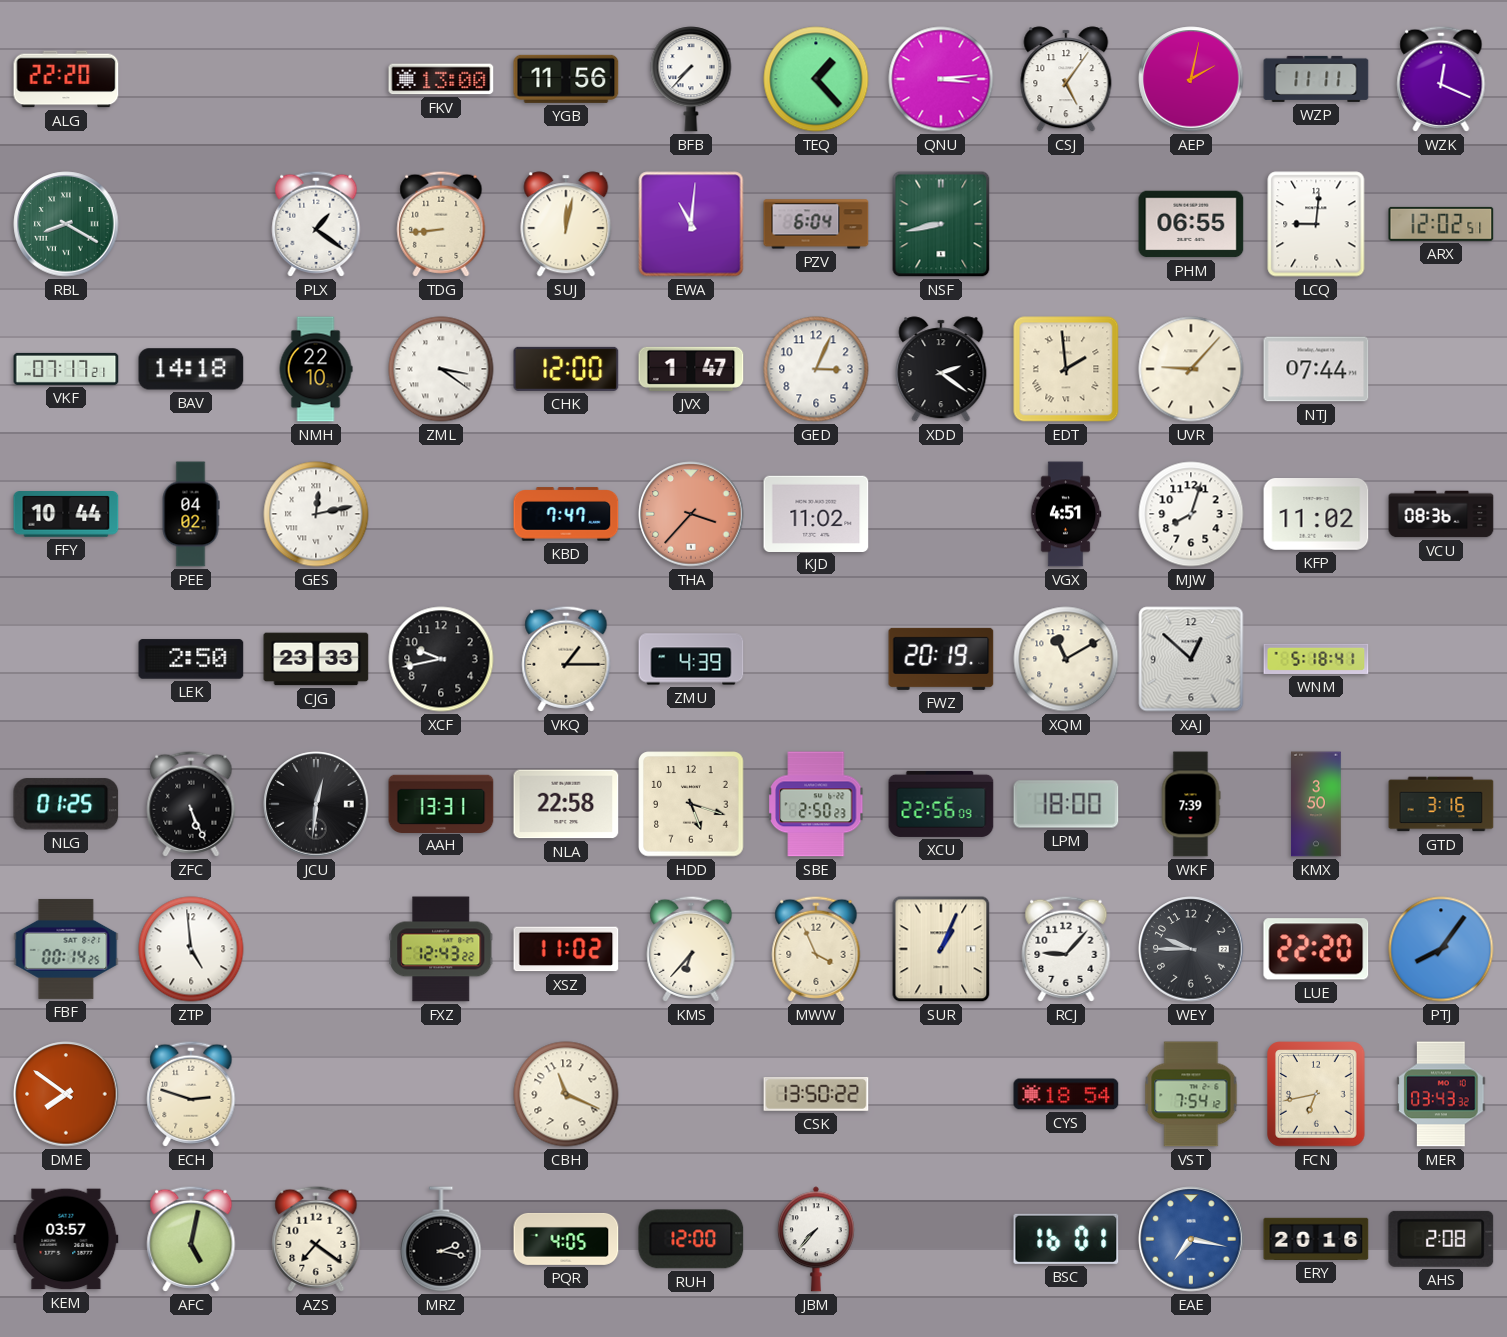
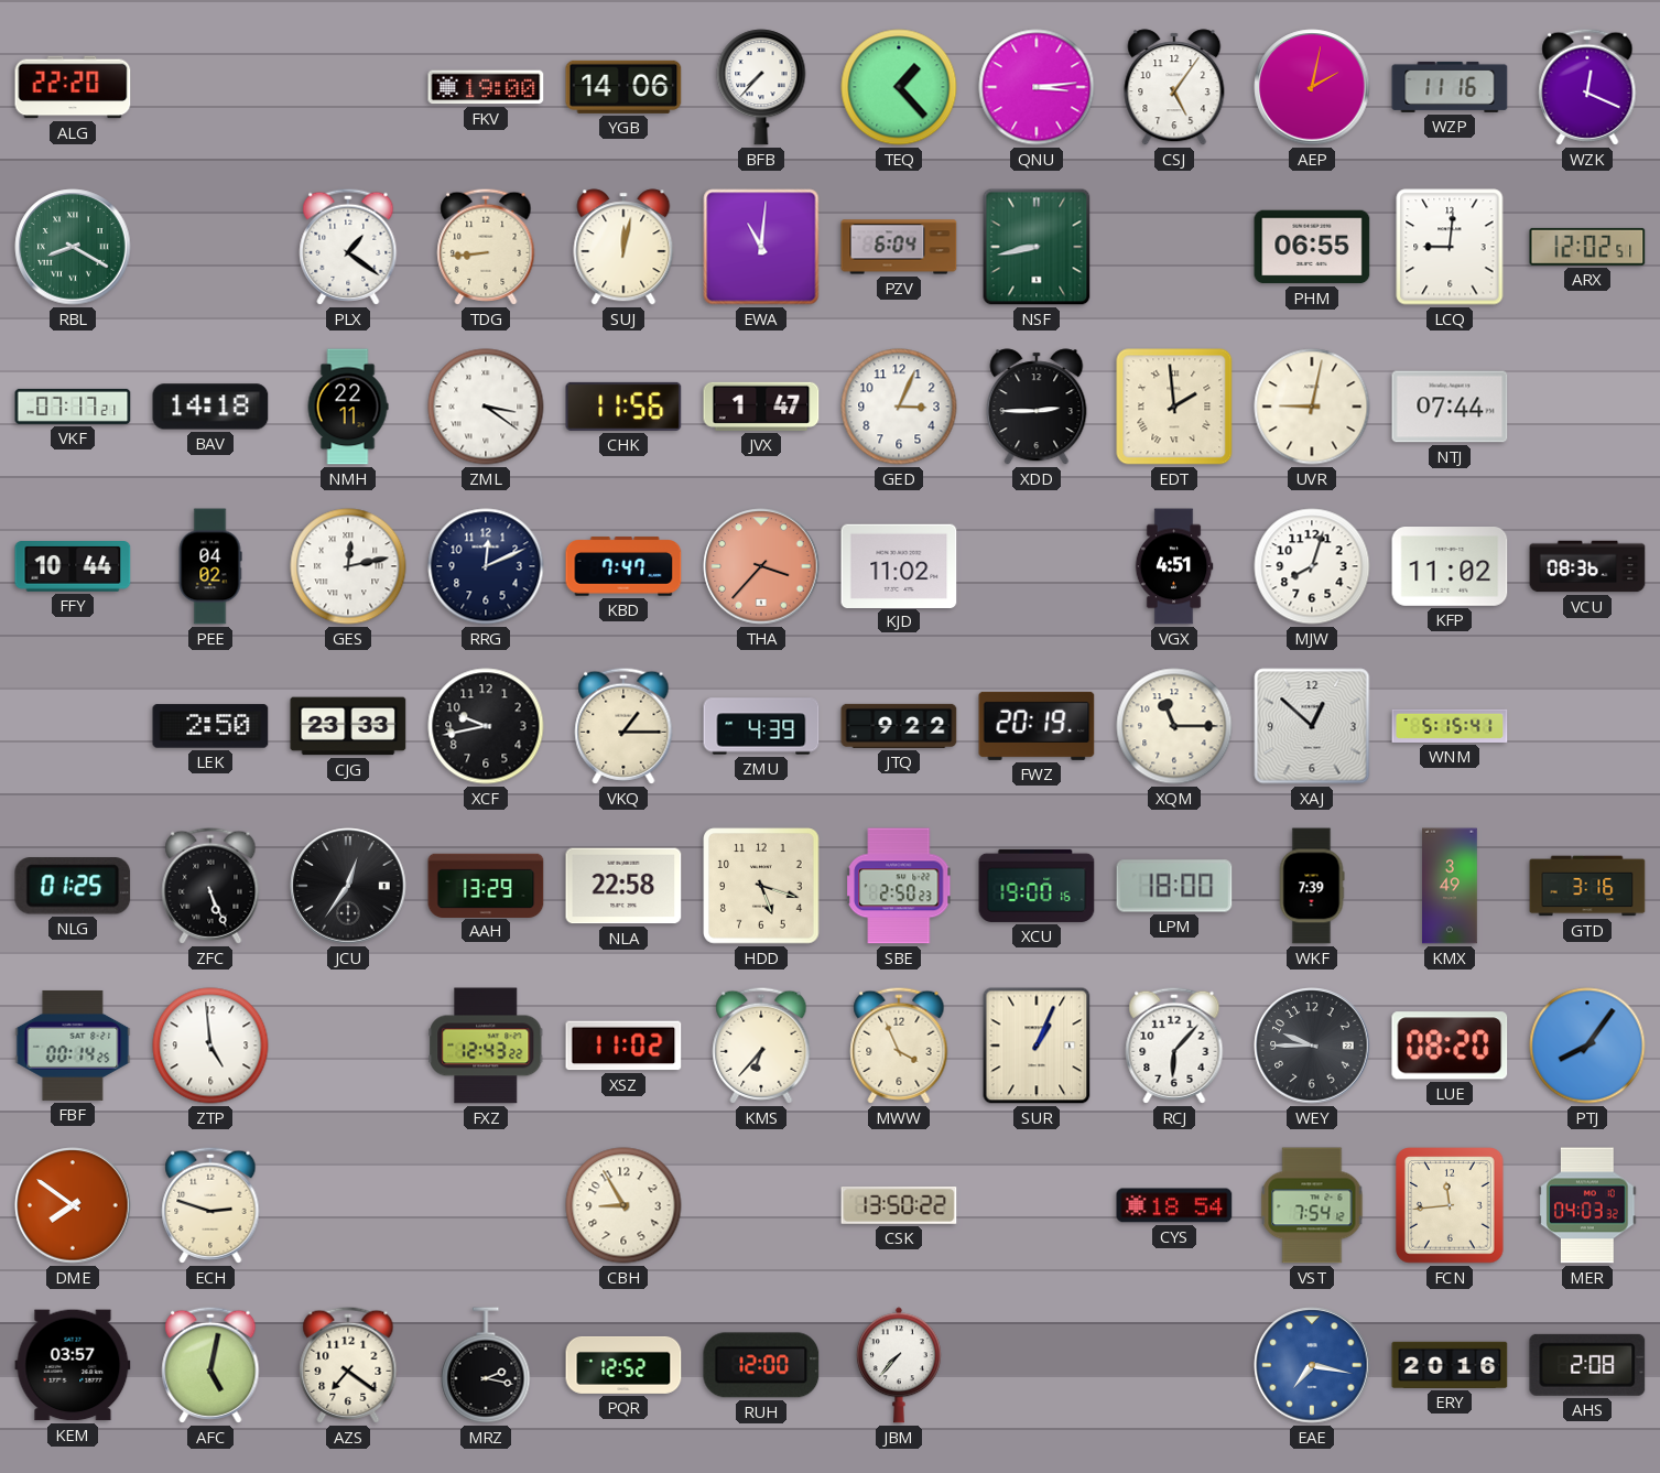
FKV: 13:00 -> 19:00 (486, 87)
YGB: 11:56 -> 14:06 (623, 87)
WZP: 11:11 -> 11:16 (1450, 87)
NMH: 22:10 -> 22:11 (348, 407)
CHK: 12:00 -> 11:56 (623, 407)
XDD: 2:21 -> 2:45 (1037, 407)
UVR: 9:07 -> 9:02 (1312, 407)
RRG: none -> 12:11 (486, 566)
JTQ: none -> 9:22 (899, 726)
XQM: 11:10 -> 11:15 (1174, 726)
WNM: 5:18 -> 5:15 (1450, 726)
JCU: 12:31 -> 12:36 (348, 886)
AAH: 13:31 -> 13:29 (486, 885)
XCU: 22:56 -> 19:00 (1037, 886)
KMX: 3:50 -> 3:49 (1450, 886)
RCJ: 9:07 -> 6:07 (1174, 1046)
LUE: 22:20 -> 08:20 (1450, 1046)
CBH: 11:19 -> 8:55 (623, 1205)
FCN: 6:43 -> 11:44 (1450, 1205)
MER: 03:43 -> 04:03 (1587, 1205)
PQR: 4:05 -> 12:52 (623, 1365)
BSC: 16:01 -> none (1066, 1239)
